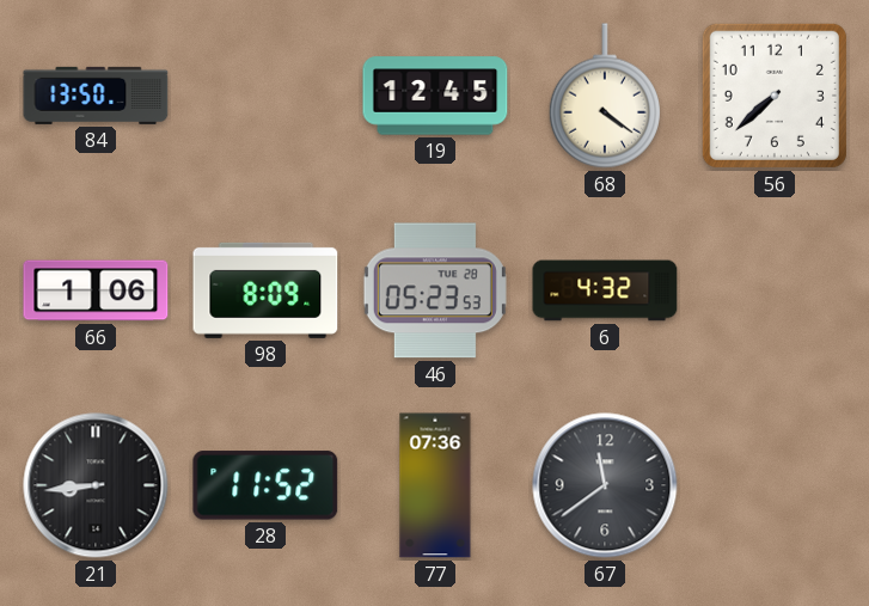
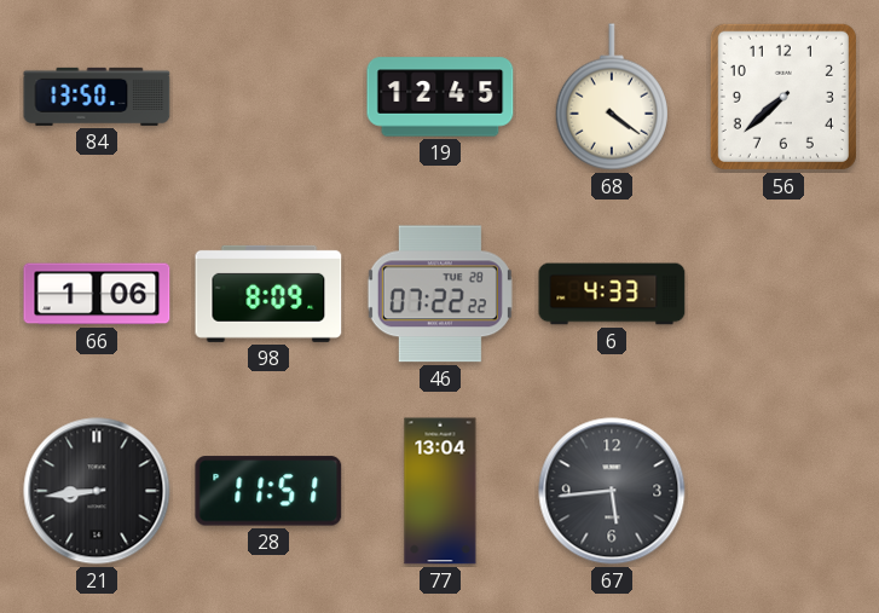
46: 05:23 -> 07:22 (440, 294)
6: 4:32 -> 4:33 (612, 294)
28: 11:52 -> 11:51 (268, 491)
77: 07:36 -> 13:04 (440, 491)
67: 11:39 -> 5:44 (612, 491)
